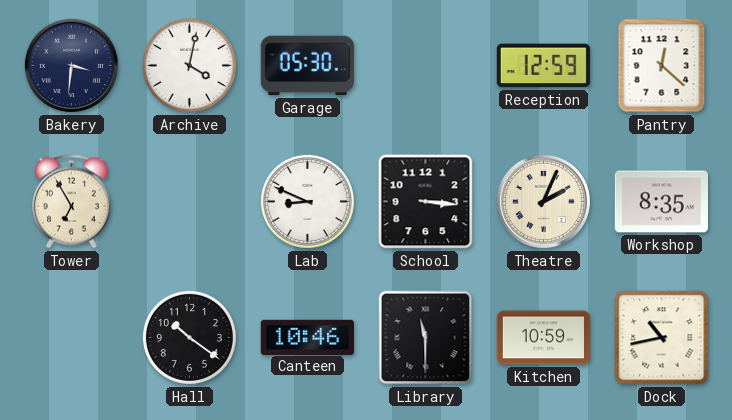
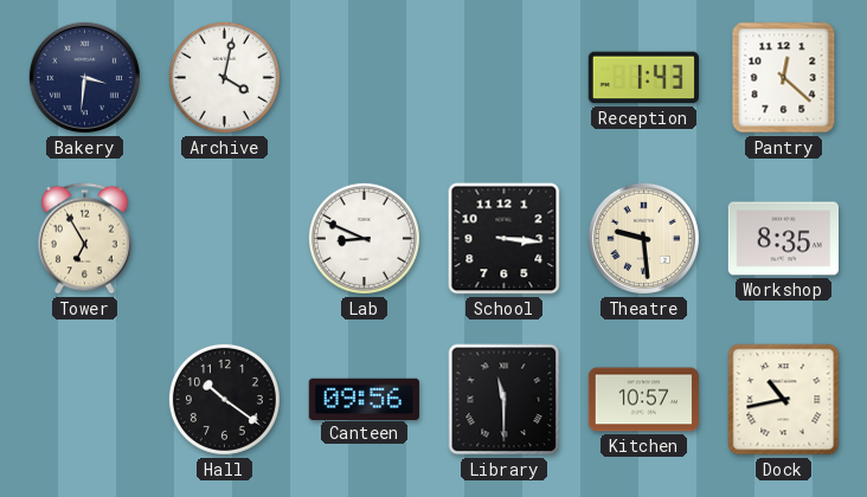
Garage: 05:30 -> none (307, 66)
Reception: 12:59 -> 1:43 (643, 78)
Theatre: 2:04 -> 9:29 (643, 238)
Canteen: 10:46 -> 09:56 (364, 399)
Kitchen: 10:59 -> 10:57 (643, 400)
